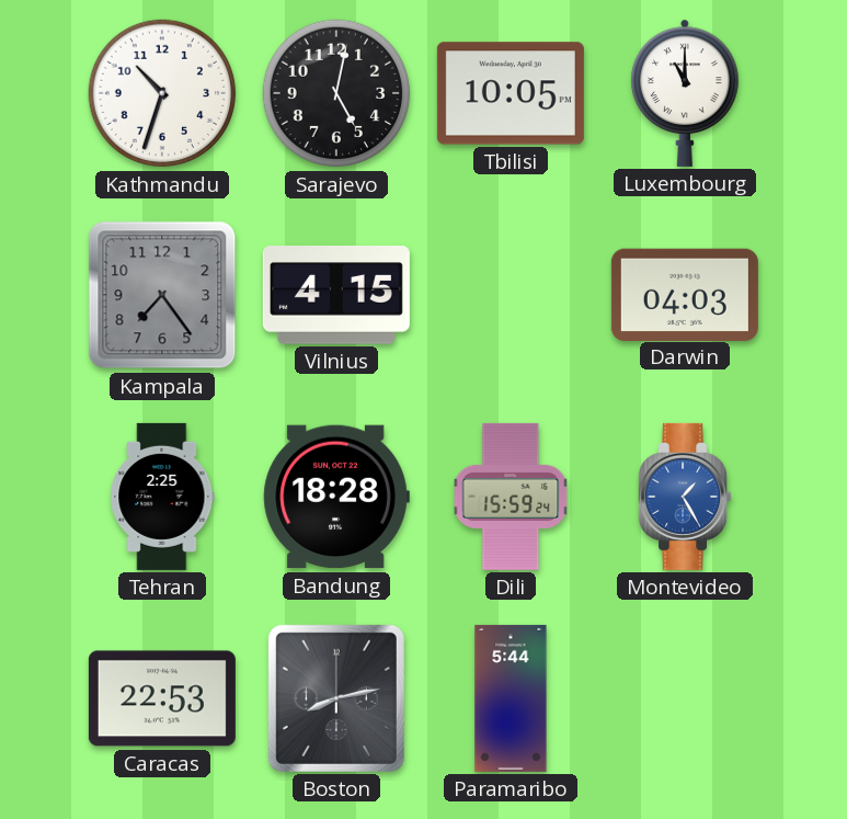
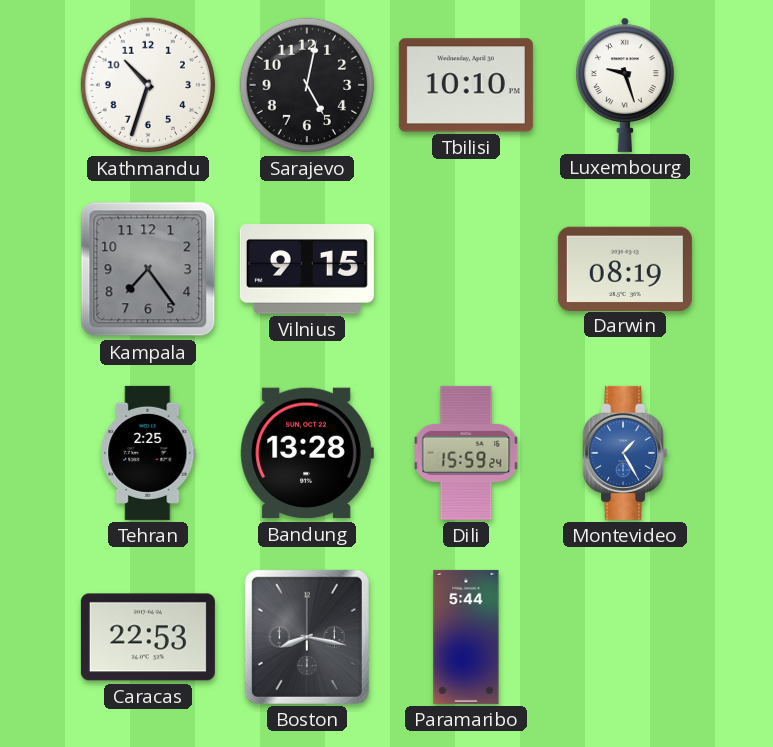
Tbilisi: 10:05 -> 10:10 (466, 85)
Luxembourg: 11:00 -> 9:27 (625, 85)
Vilnius: 4:15 -> 9:15 (307, 269)
Darwin: 04:03 -> 08:19 (625, 268)
Bandung: 18:28 -> 13:28 (307, 453)
Boston: 8:13 -> 8:17 (307, 637)
